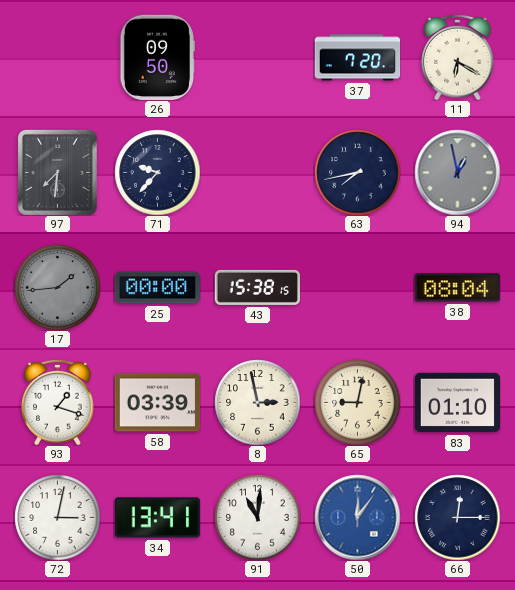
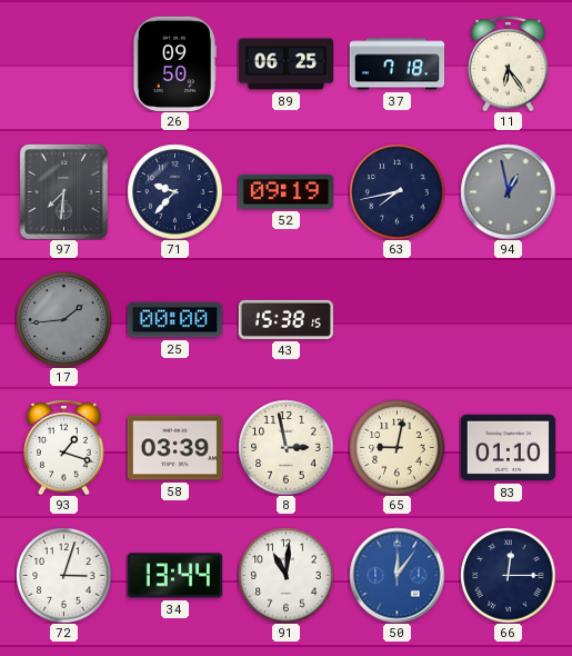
89: none -> 06:25 (285, 64)
37: 7:20 -> 7:18 (397, 64)
11: 6:20 -> 6:24 (509, 63)
52: none -> 09:19 (285, 191)
38: 08:04 -> none (457, 288)
72: 3:02 -> 3:03 (63, 575)
34: 13:41 -> 13:44 (174, 576)
